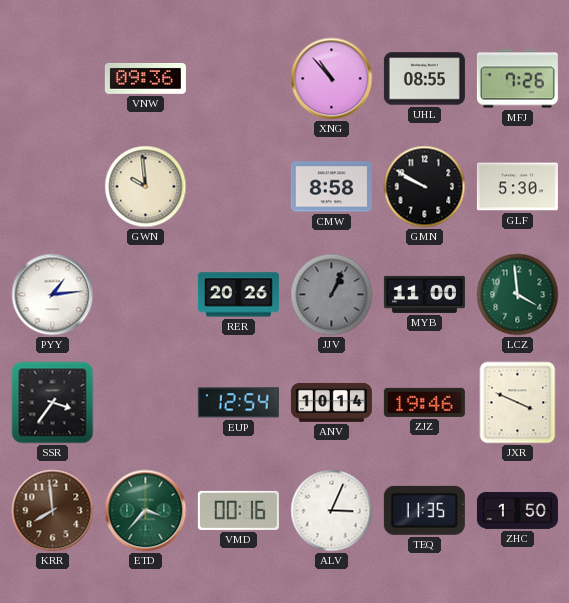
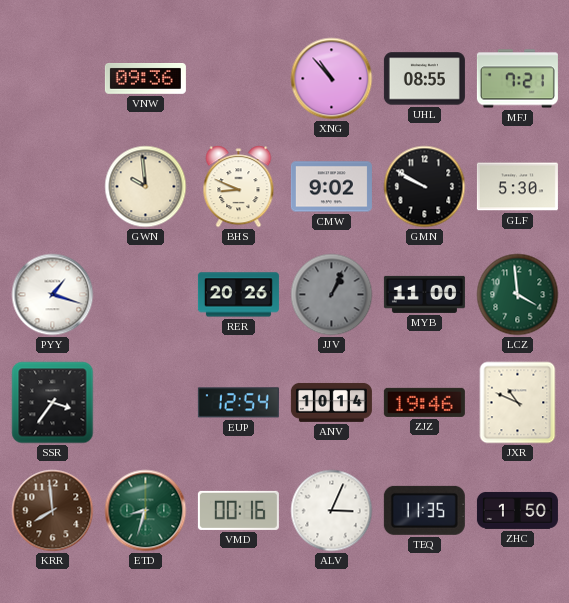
MFJ: 7:26 -> 7:21 (517, 79)
BHS: none -> 8:49 (239, 187)
CMW: 8:58 -> 9:02 (331, 187)
PYY: 1:14 -> 1:18 (53, 295)
JXR: 3:49 -> 10:49 (518, 403)
ETD: 3:37 -> 8:33 (146, 511)
